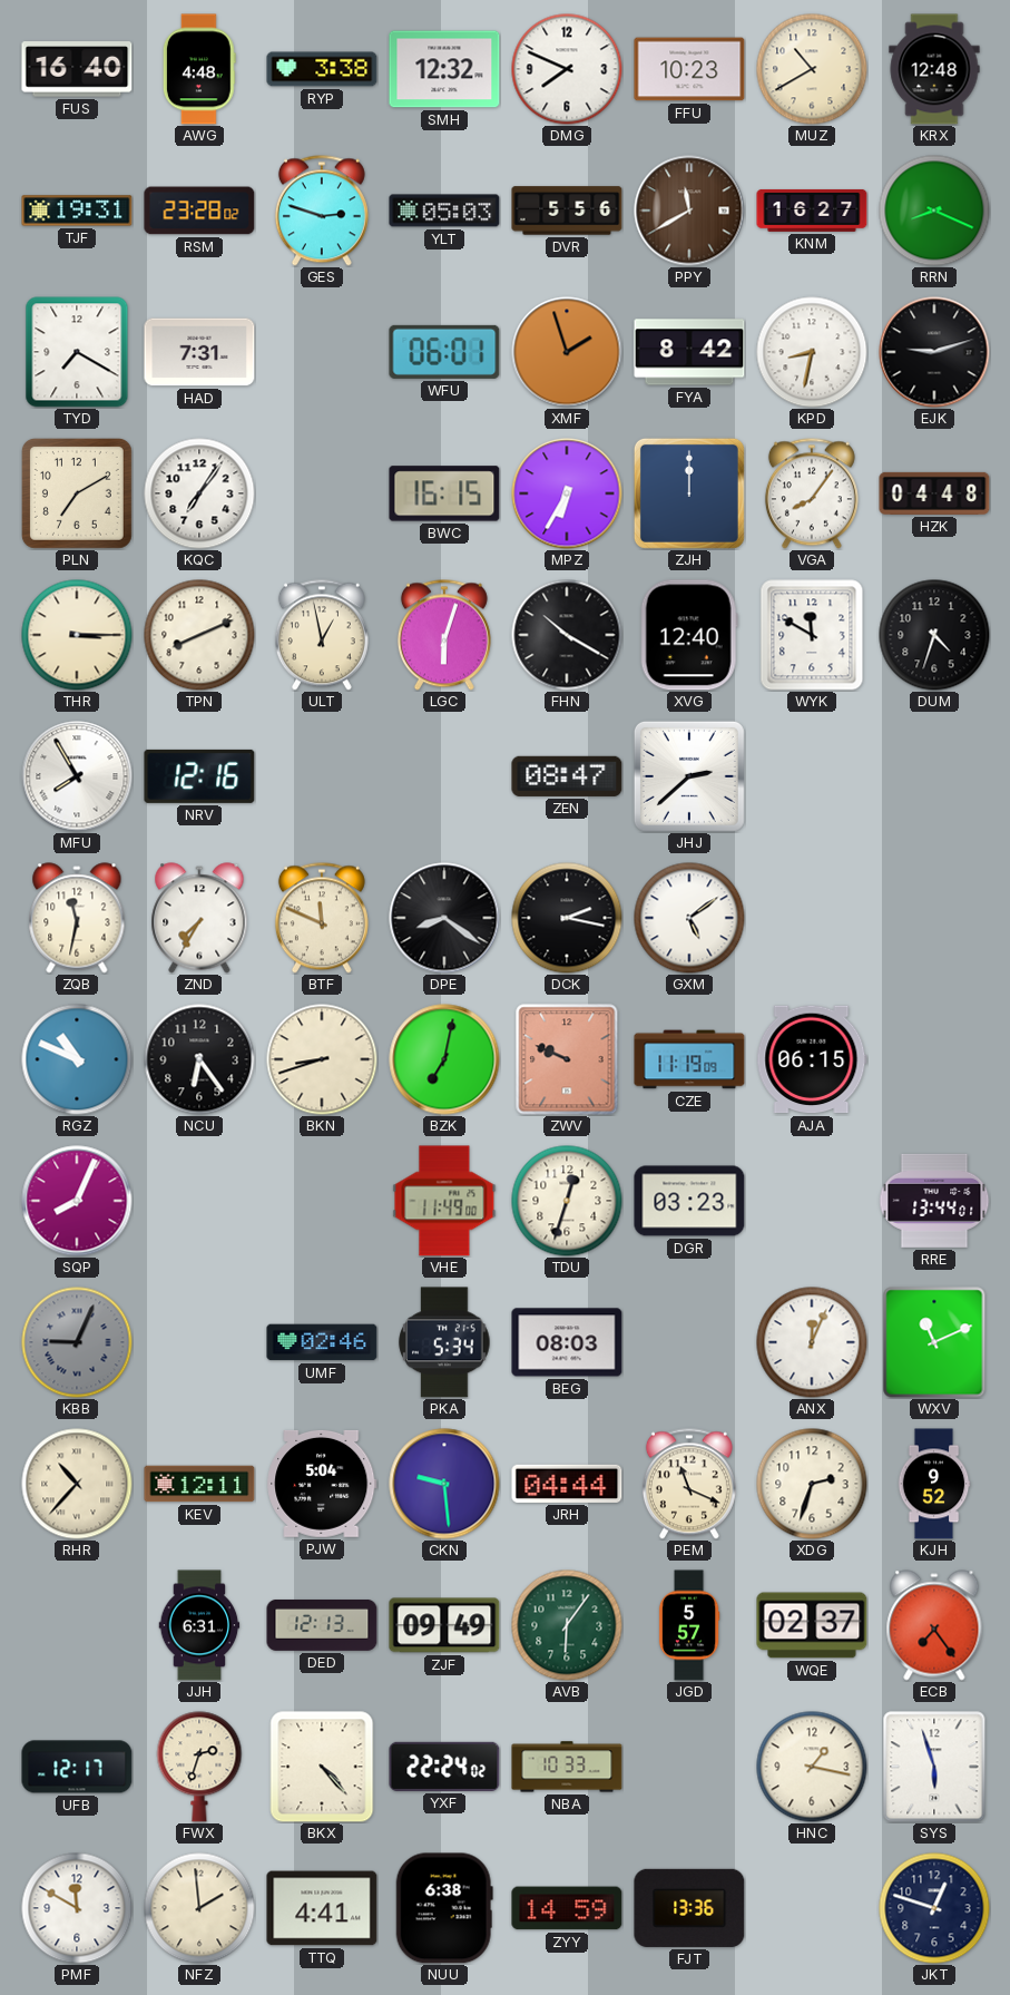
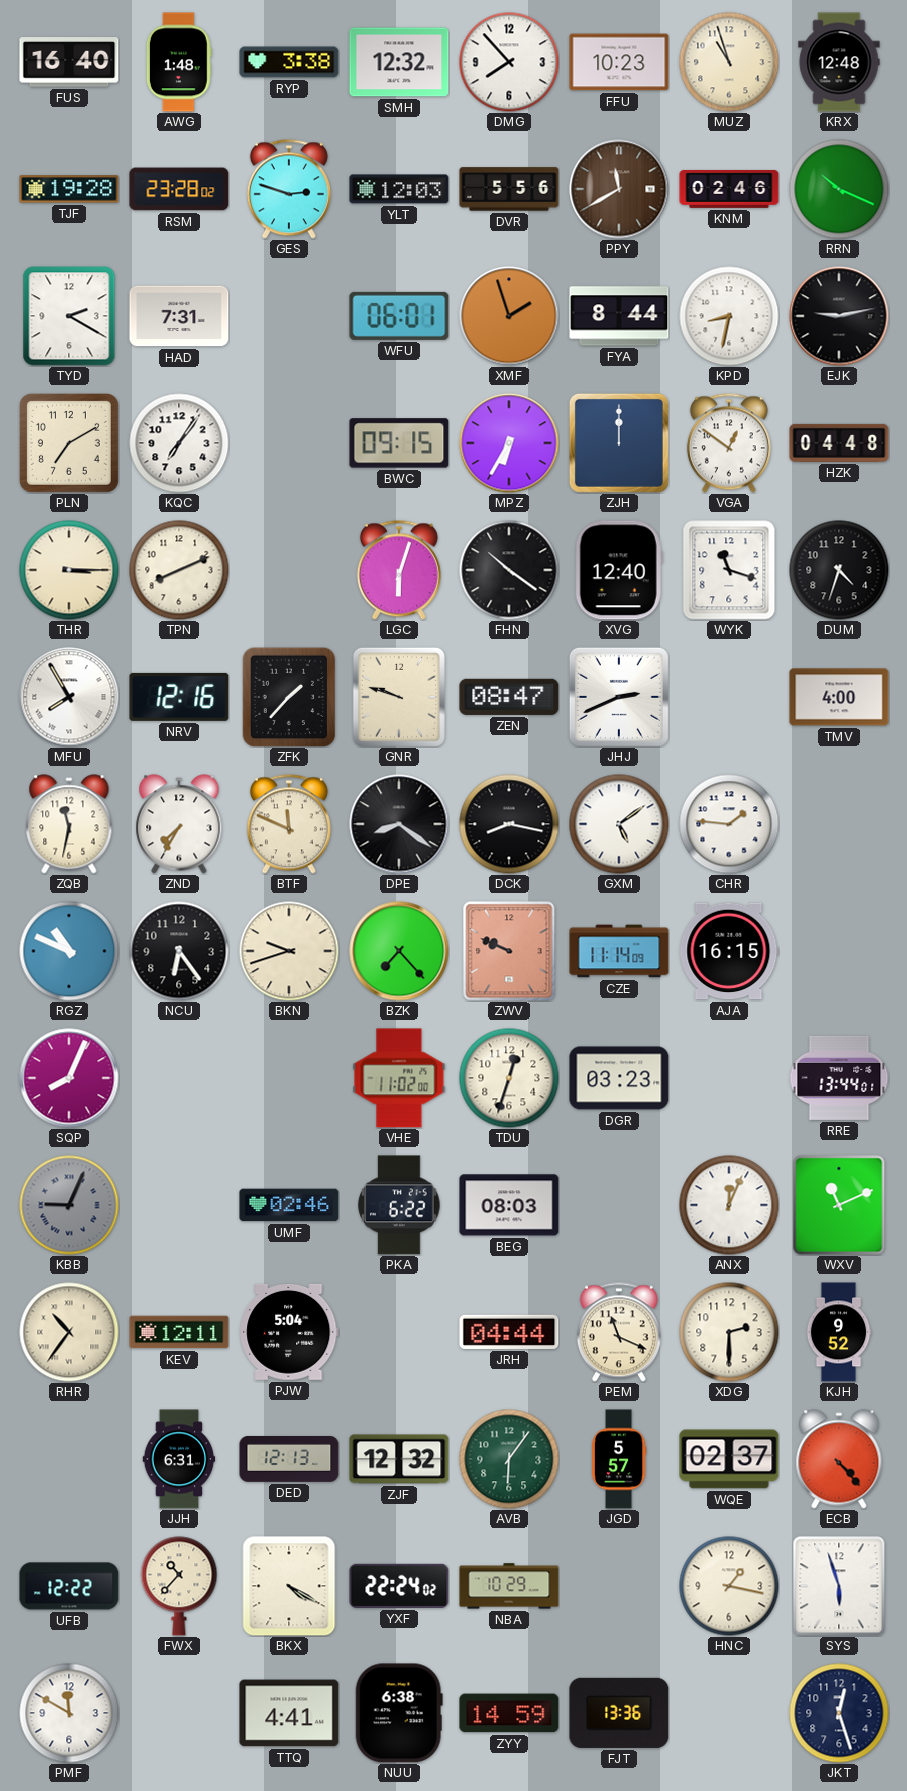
AWG: 4:48 -> 1:48 (179, 62)
DMG: 7:49 -> 7:53 (509, 62)
MUZ: 10:40 -> 10:57 (729, 62)
TJF: 19:31 -> 19:28 (69, 189)
YLT: 05:03 -> 12:03 (399, 189)
KNM: 16:27 -> 02:46 (729, 189)
RRN: 8:19 -> 10:19 (839, 189)
TYD: 7:20 -> 2:20 (69, 316)
FYA: 8:42 -> 8:44 (619, 316)
EJK: 9:12 -> 9:13 (839, 316)
BWC: 16:15 -> 09:15 (399, 443)
VGA: 8:06 -> 12:51 (729, 443)
ULT: 12:58 -> none (322, 635)
FHN: 10:20 -> 10:21 (509, 570)
WYK: 11:50 -> 11:18 (729, 570)
ZFK: none -> 1:37 (289, 697)
GNR: none -> 9:48 (399, 697)
JHJ: 2:38 -> 2:41 (619, 697)
TMV: none -> 4:00 (839, 697)
DCK: 2:17 -> 8:17 (509, 824)
CHR: none -> 1:46 (729, 824)
BKN: 8:42 -> 9:42 (289, 951)
BZK: 7:02 -> 7:23 (399, 951)
CZE: 11:19 -> 11:14 (619, 951)
AJA: 06:15 -> 16:15 (729, 951)
VHE: 11:49 -> 11:02 (399, 1078)
PKA: 5:34 -> 6:22 (399, 1205)
RHR: 10:37 -> 10:36 (69, 1332)
CKN: 9:29 -> none (444, 1484)
XDG: 2:33 -> 2:30 (729, 1332)
ZJF: 09:49 -> 12:32 (399, 1459)
ECB: 7:24 -> 4:23 (839, 1459)
UFB: 12:17 -> 12:22 (69, 1586)
FWX: 2:33 -> 10:37 (179, 1586)
BKX: 4:23 -> 4:20 (289, 1586)
NBA: 10:33 -> 10:29 (509, 1586)
NFZ: 1:59 -> none (199, 1908)
JKT: 12:48 -> 12:27 (839, 1713)
